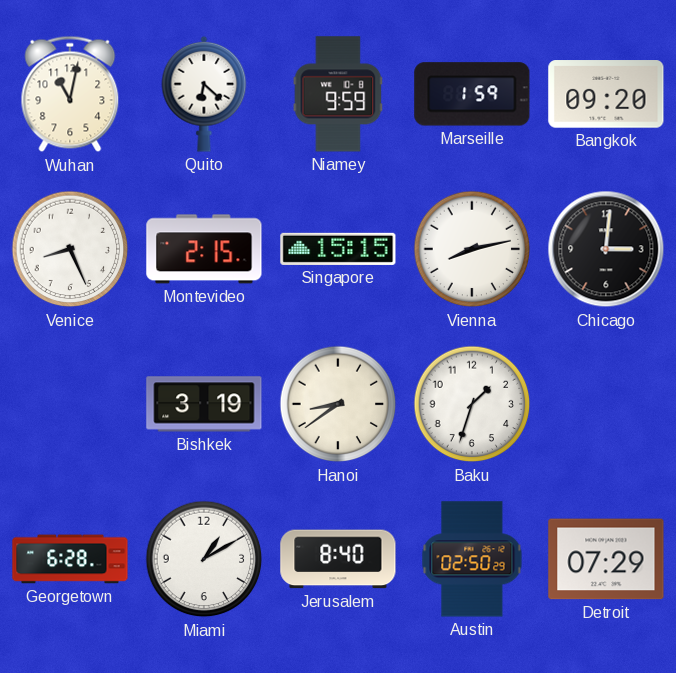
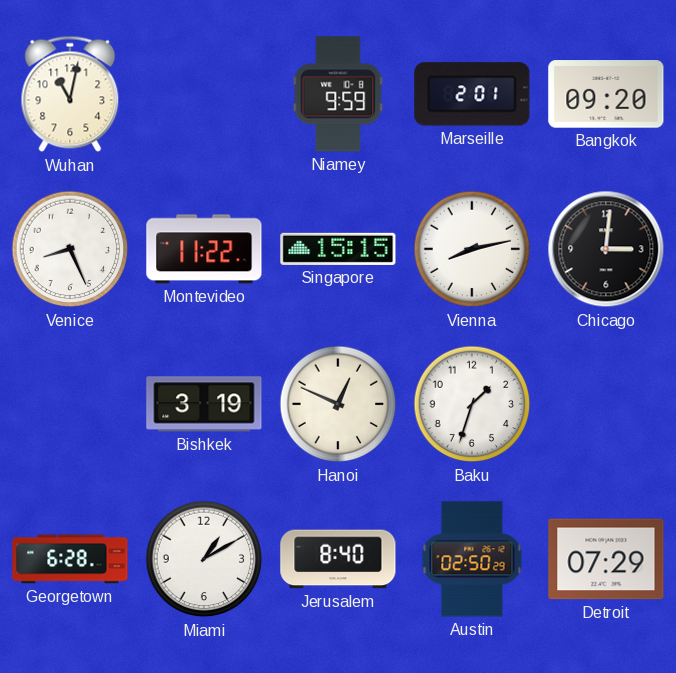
Quito: 6:22 -> none (204, 94)
Marseille: 1:59 -> 2:01 (472, 94)
Montevideo: 2:15 -> 11:22 (204, 249)
Hanoi: 8:39 -> 12:49 (338, 404)
